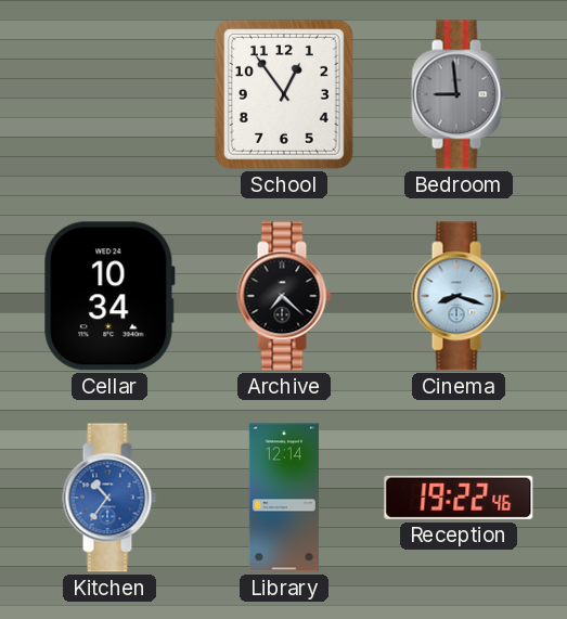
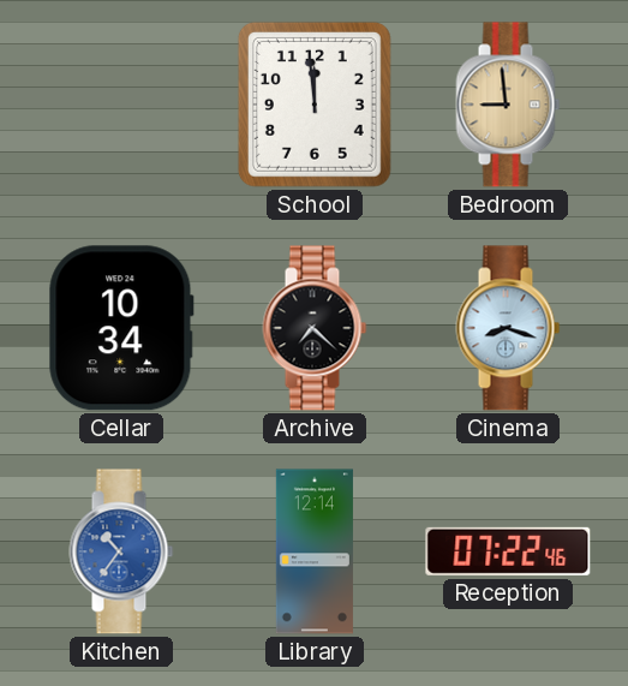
School: 12:54 -> 11:59 (315, 105)
Bedroom dial: grey -> champagne (508, 105)
Reception: 19:22 -> 07:22 (508, 551)
